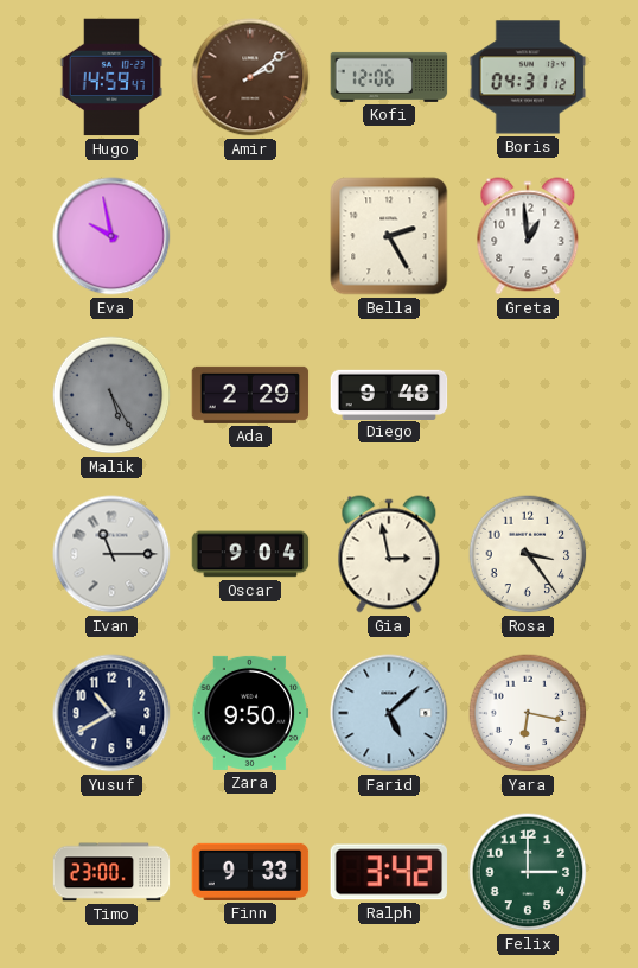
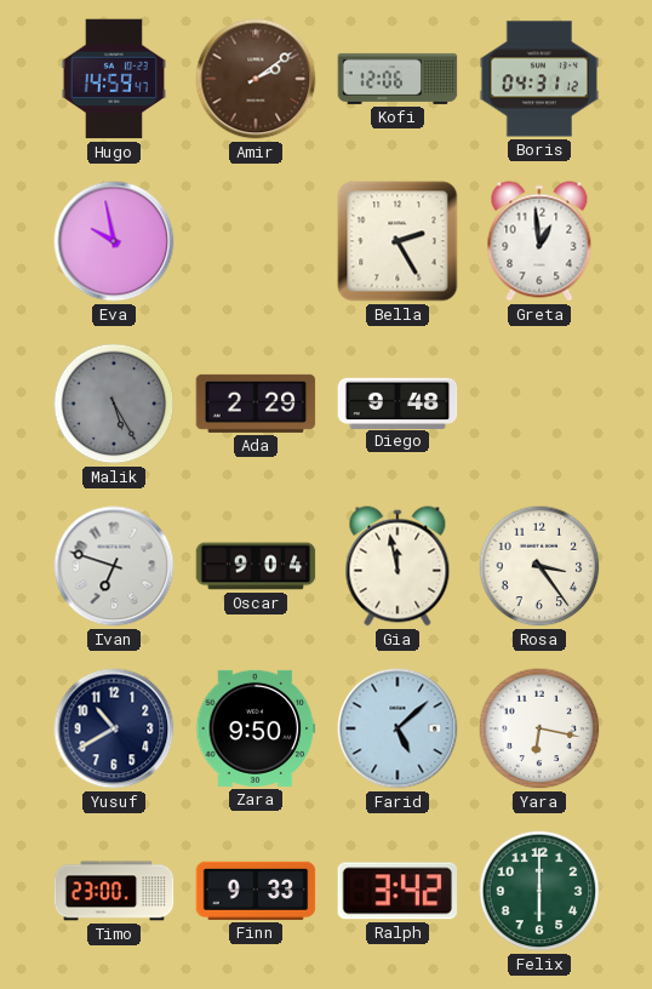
Ivan: 11:15 -> 6:48 (114, 566)
Gia: 2:58 -> 11:58 (398, 566)
Felix: 3:00 -> 6:00 (539, 891)
